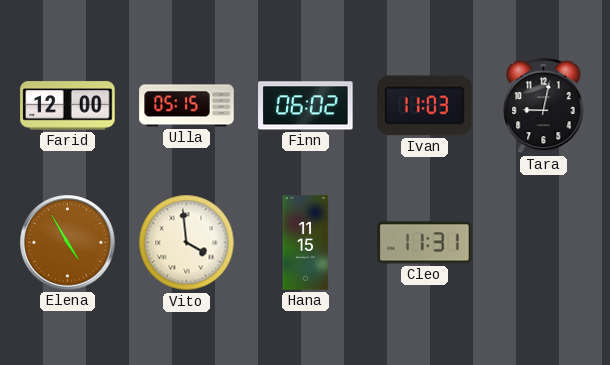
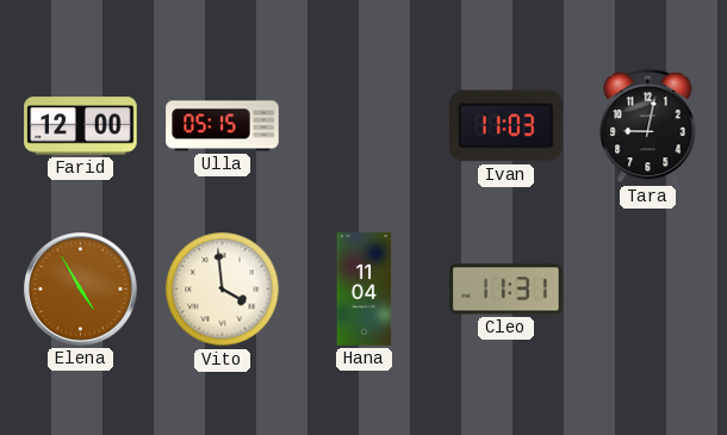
Finn: 06:02 -> none (306, 106)
Hana: 11:15 -> 11:04 (365, 290)
